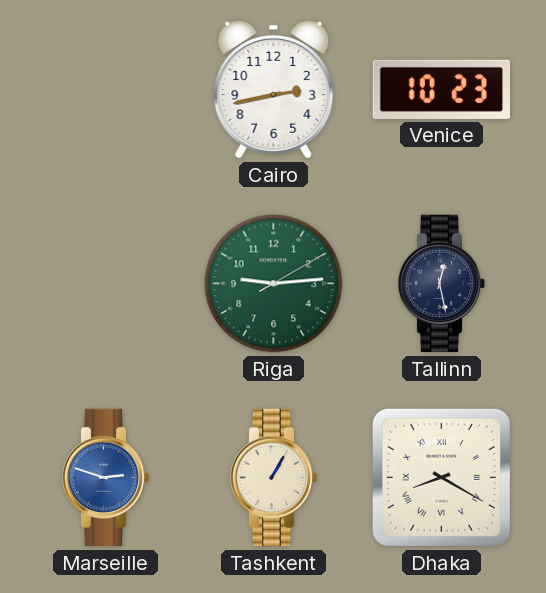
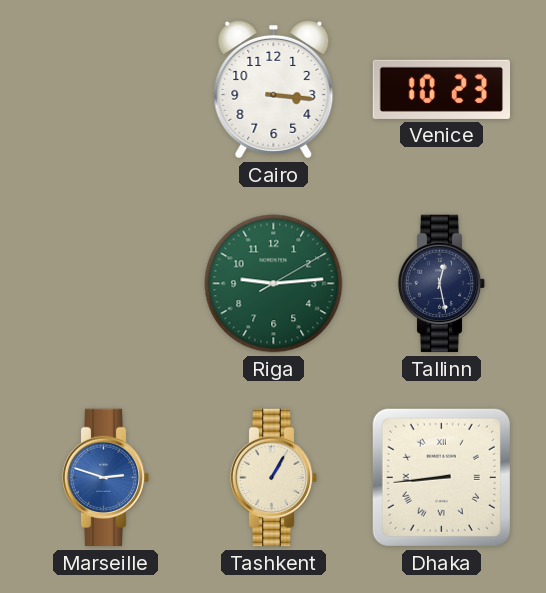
Cairo: 2:43 -> 3:16 (274, 89)
Dhaka: 8:20 -> 8:44 (441, 477)
